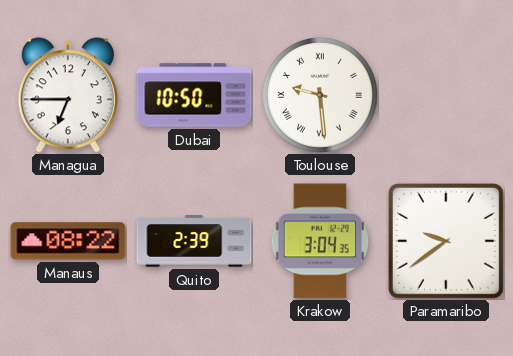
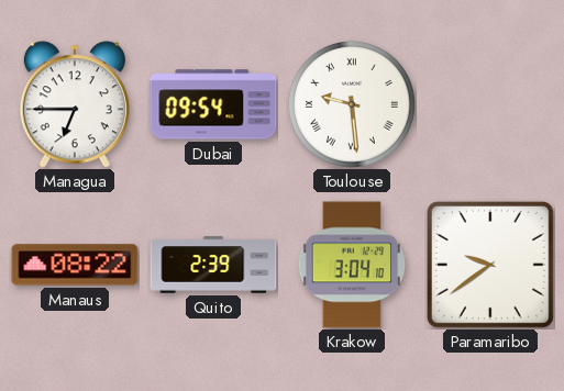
Dubai: 10:50 -> 09:54 (213, 104)
Krakow: 3:04:35 -> 3:04:10 (352, 265)
